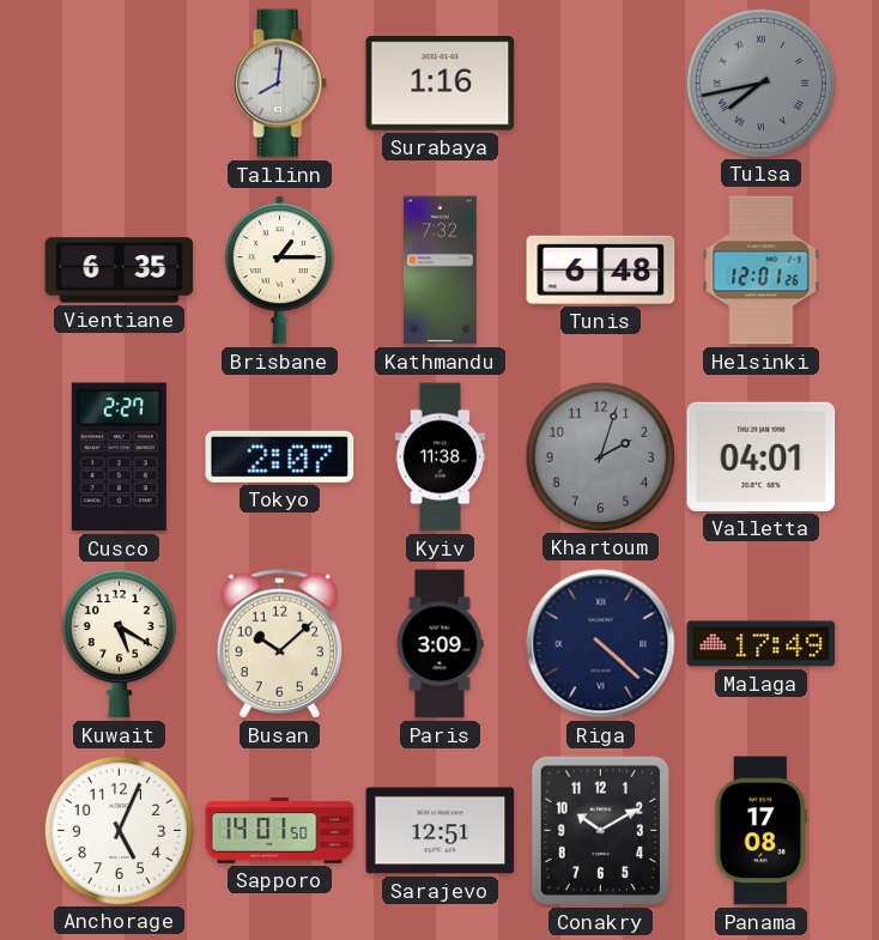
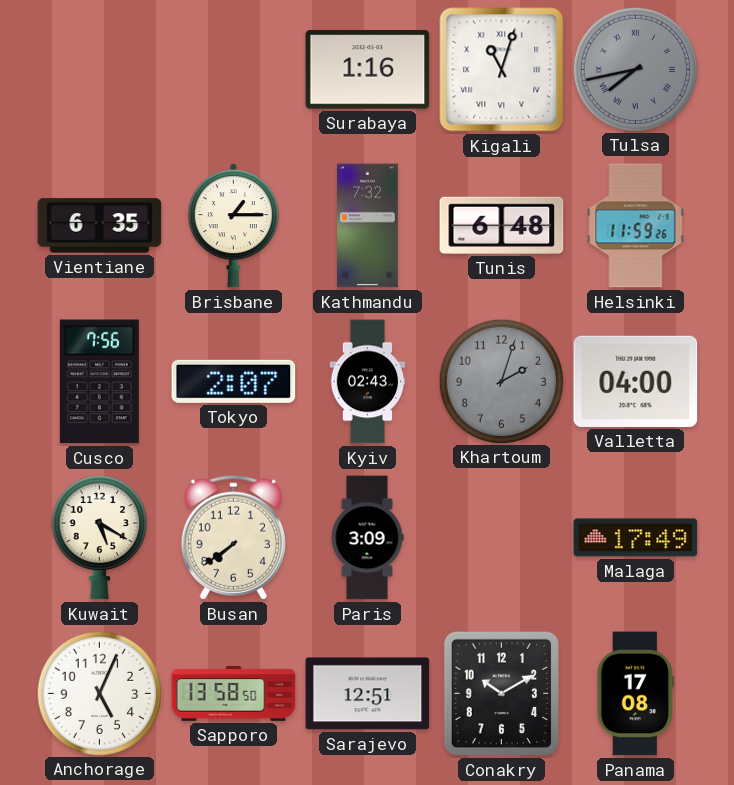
Tallinn: 8:01 -> none (279, 84)
Kigali: none -> 11:03 (502, 70)
Helsinki: 12:01 -> 11:59 (636, 226)
Cusco: 2:27 -> 7:56 (99, 382)
Kyiv: 11:38 -> 02:43 (368, 382)
Valletta: 04:01 -> 04:00 (636, 381)
Busan: 10:08 -> 7:39 (233, 537)
Riga: 4:22 -> none (601, 644)
Sapporo: 14:01 -> 13:58 (234, 694)
